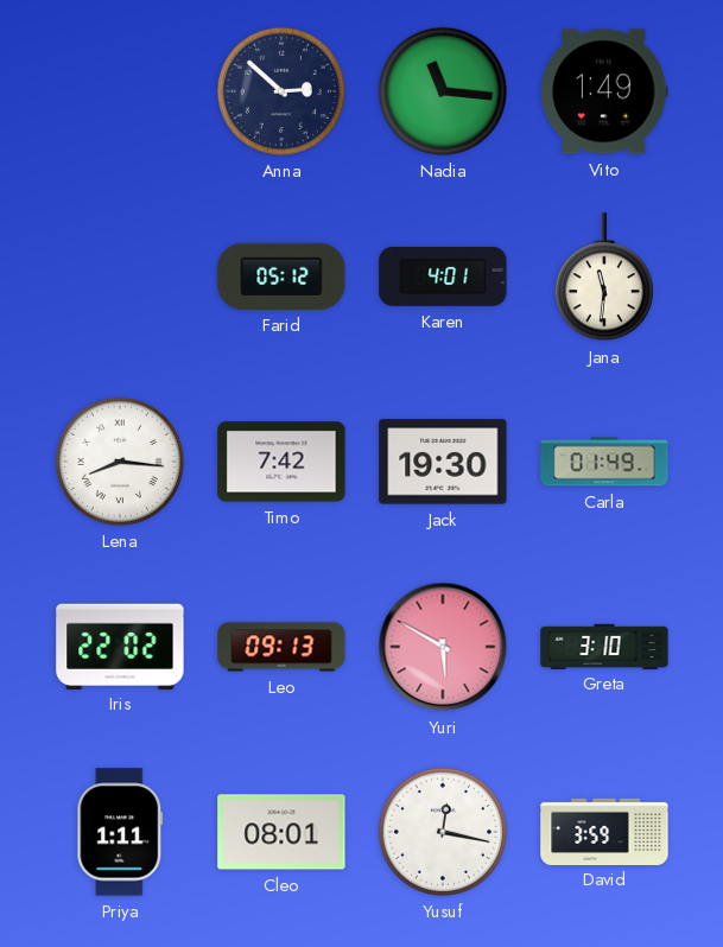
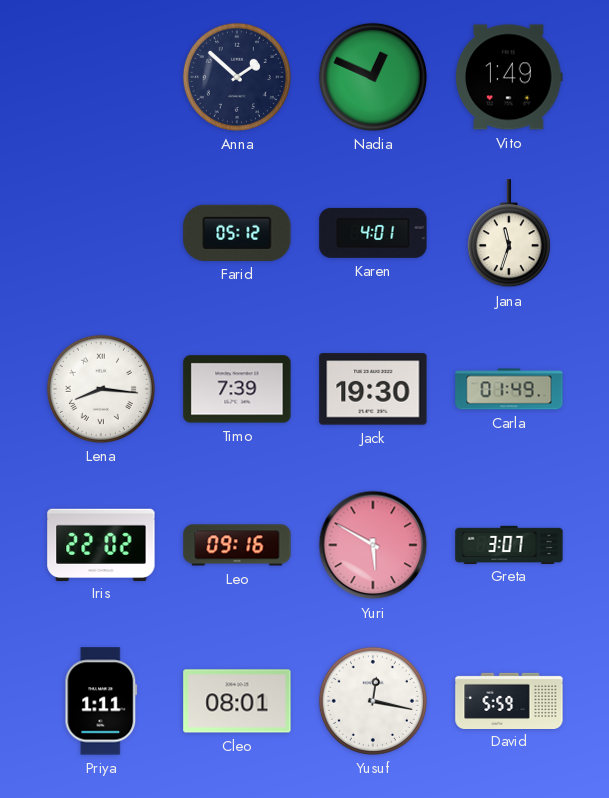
Anna: 2:52 -> 1:52 (237, 77)
Nadia: 11:16 -> 12:49 (373, 77)
Jana: 11:31 -> 11:33 (509, 234)
Timo: 7:42 -> 7:39 (237, 389)
Leo: 09:13 -> 09:16 (237, 545)
Greta: 3:10 -> 3:07 (509, 544)
David: 3:59 -> 5:59 (509, 700)
